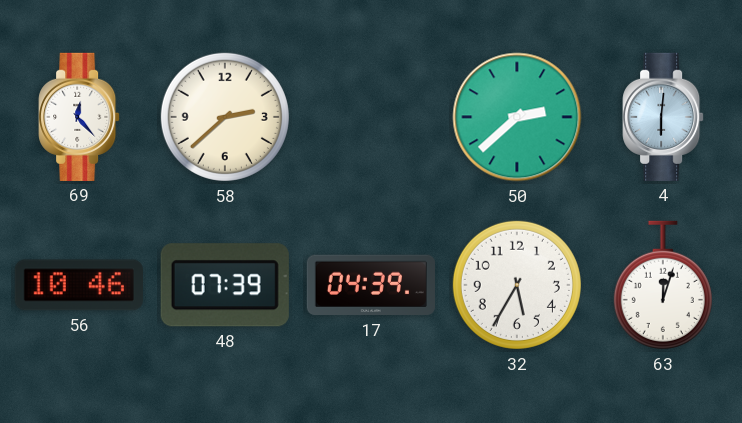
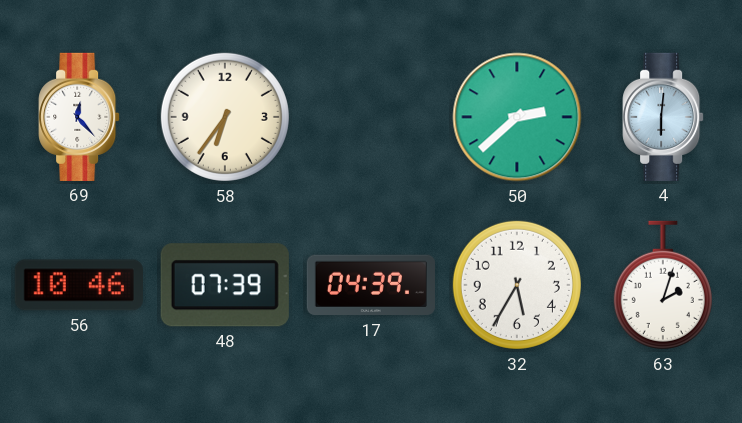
58: 2:38 -> 6:36 (225, 117)
63: 12:03 -> 2:03 (663, 285)
